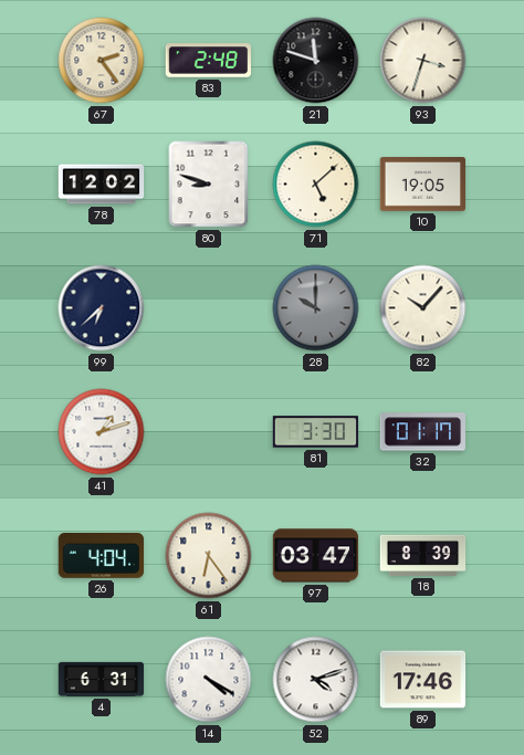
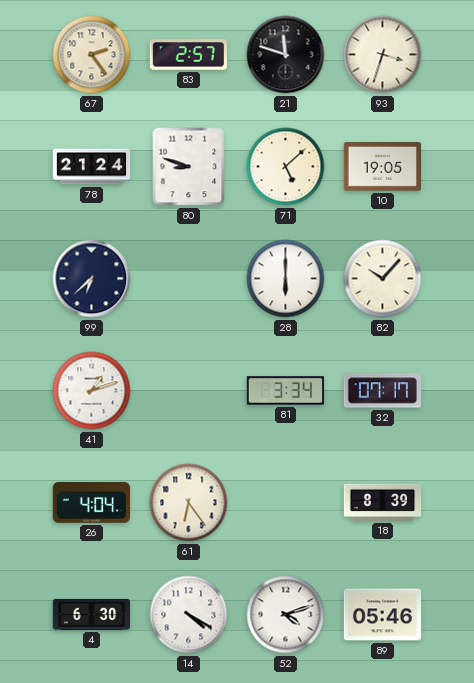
83: 2:48 -> 2:57 (188, 55)
78: 12:02 -> 21:24 (92, 167)
28: 10:00 -> 6:00 (286, 279)
28 dial: grey -> white (286, 279)
81: 3:30 -> 3:34 (286, 391)
32: 01:17 -> 07:17 (383, 391)
97: 03:47 -> none (316, 556)
4: 6:31 -> 6:30 (92, 614)
89: 17:46 -> 05:46 (383, 615)
